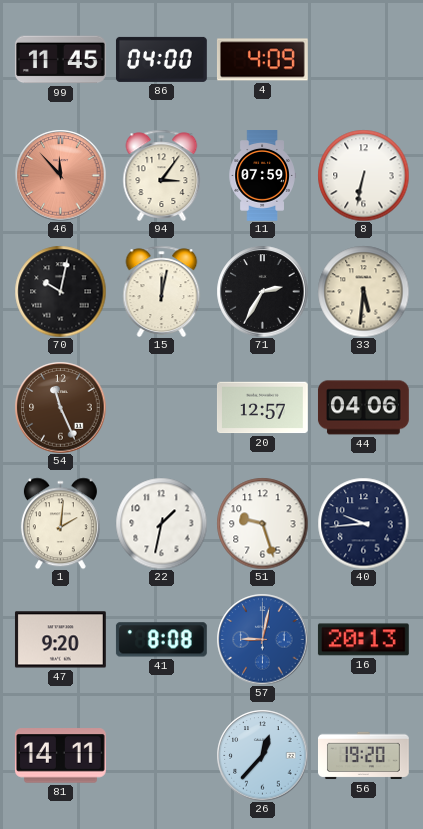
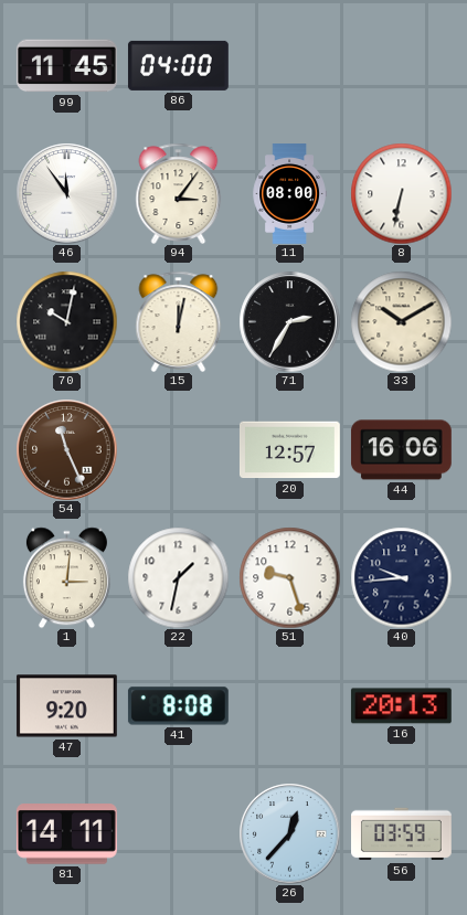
4: 4:09 -> none (262, 60)
46: 11:53 -> 11:54 (66, 193)
46 dial: salmon -> white (66, 193)
11: 07:59 -> 08:00 (289, 194)
33: 5:31 -> 10:10 (401, 321)
44: 04:06 -> 16:06 (401, 450)
1: 2:01 -> 3:01 (66, 577)
57: 9:02 -> none (262, 639)
56: 19:20 -> 03:59 (402, 834)
